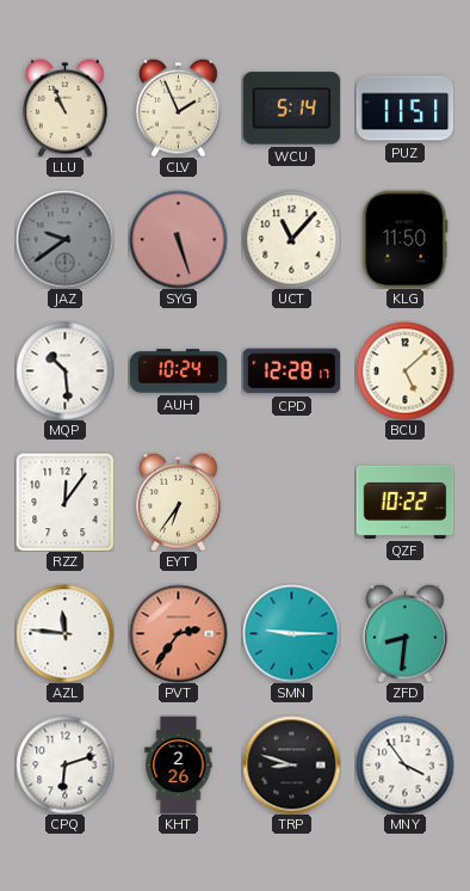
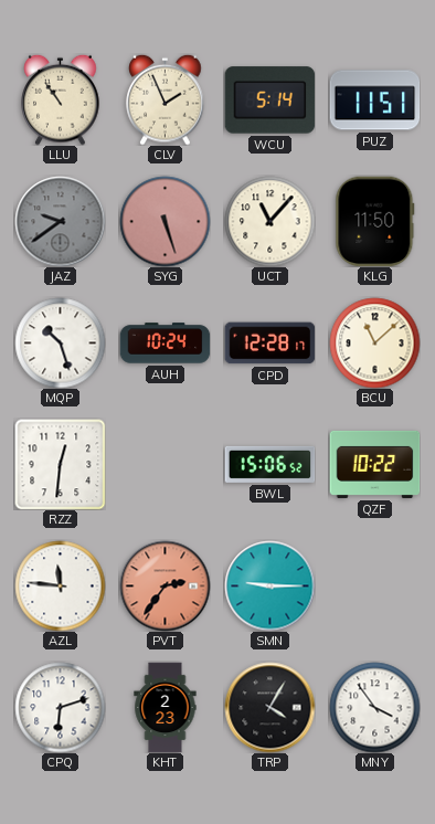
LLU: 10:56 -> 10:54 (61, 99)
MQP: 10:29 -> 10:27 (60, 342)
BCU: 5:08 -> 11:08 (374, 342)
RZZ: 12:06 -> 12:31 (60, 464)
EYT: 6:36 -> none (179, 502)
BWL: none -> 15:06 (269, 464)
ZFD: 8:31 -> none (406, 633)
KHT: 2:26 -> 2:23 (166, 707)
TRP: 8:48 -> 4:05 (269, 707)
